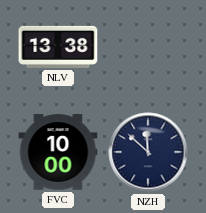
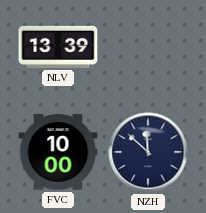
NLV: 13:38 -> 13:39 (58, 47)
